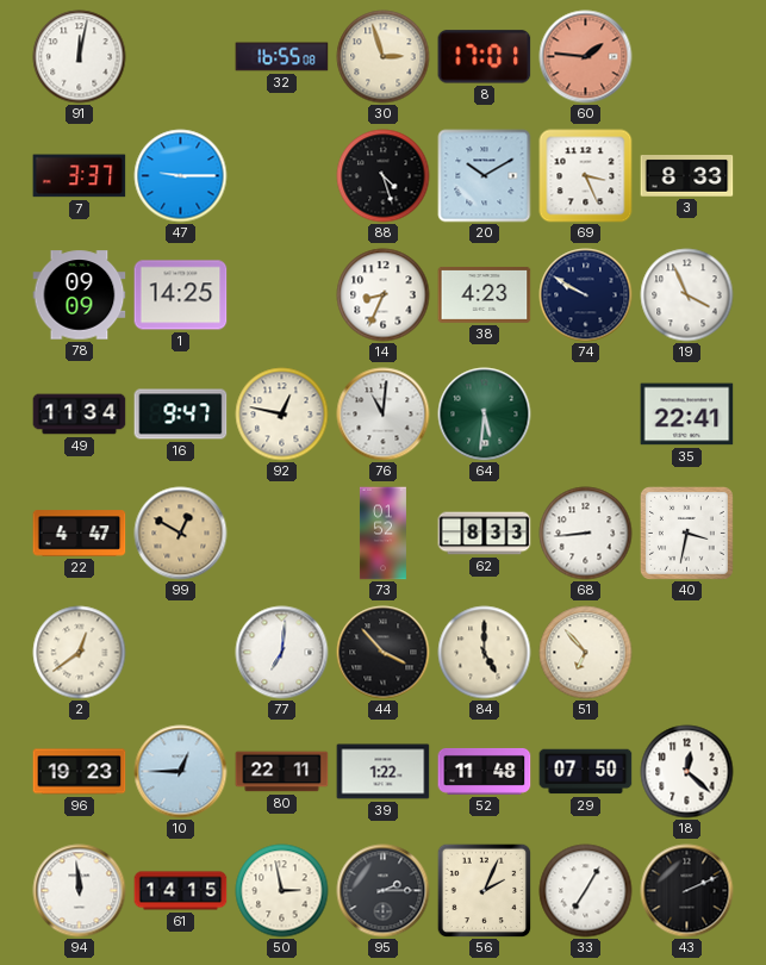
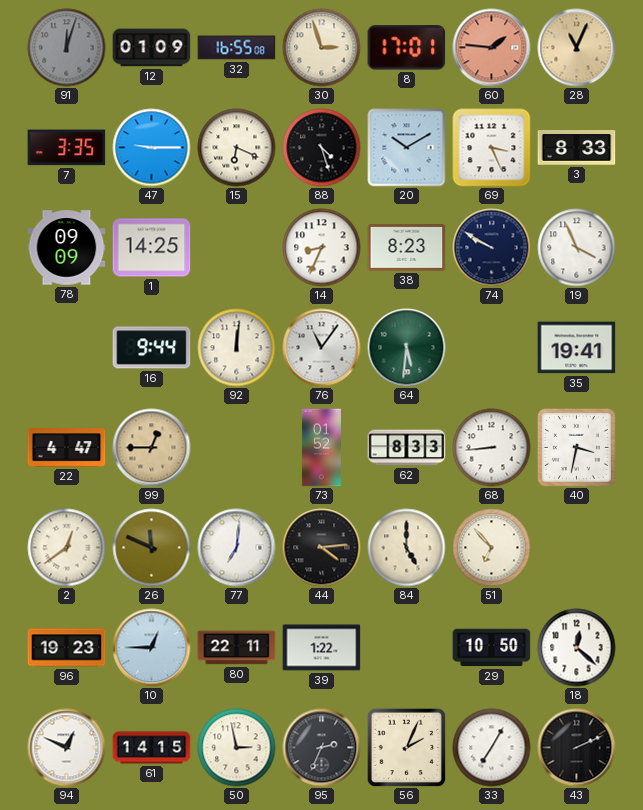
91: 12:02 -> 12:03 (67, 48)
91 dial: white -> grey (67, 48)
12: none -> 01:09 (152, 48)
28: none -> 11:04 (577, 48)
7: 3:37 -> 3:35 (67, 148)
15: none -> 6:19 (237, 148)
38: 4:23 -> 8:23 (407, 247)
49: 11:34 -> none (80, 415)
16: 9:47 -> 9:44 (152, 348)
92: 12:47 -> 12:01 (237, 348)
76: 11:01 -> 11:06 (322, 348)
35: 22:41 -> 19:41 (577, 348)
99: 12:50 -> 12:45 (152, 448)
26: none -> 11:49 (152, 548)
44: 3:53 -> 4:14 (322, 548)
52: 11:48 -> none (485, 771)
29: 07:50 -> 10:50 (492, 648)
94: 11:59 -> 12:49 (67, 748)
95: 2:15 -> 2:34 (322, 748)
